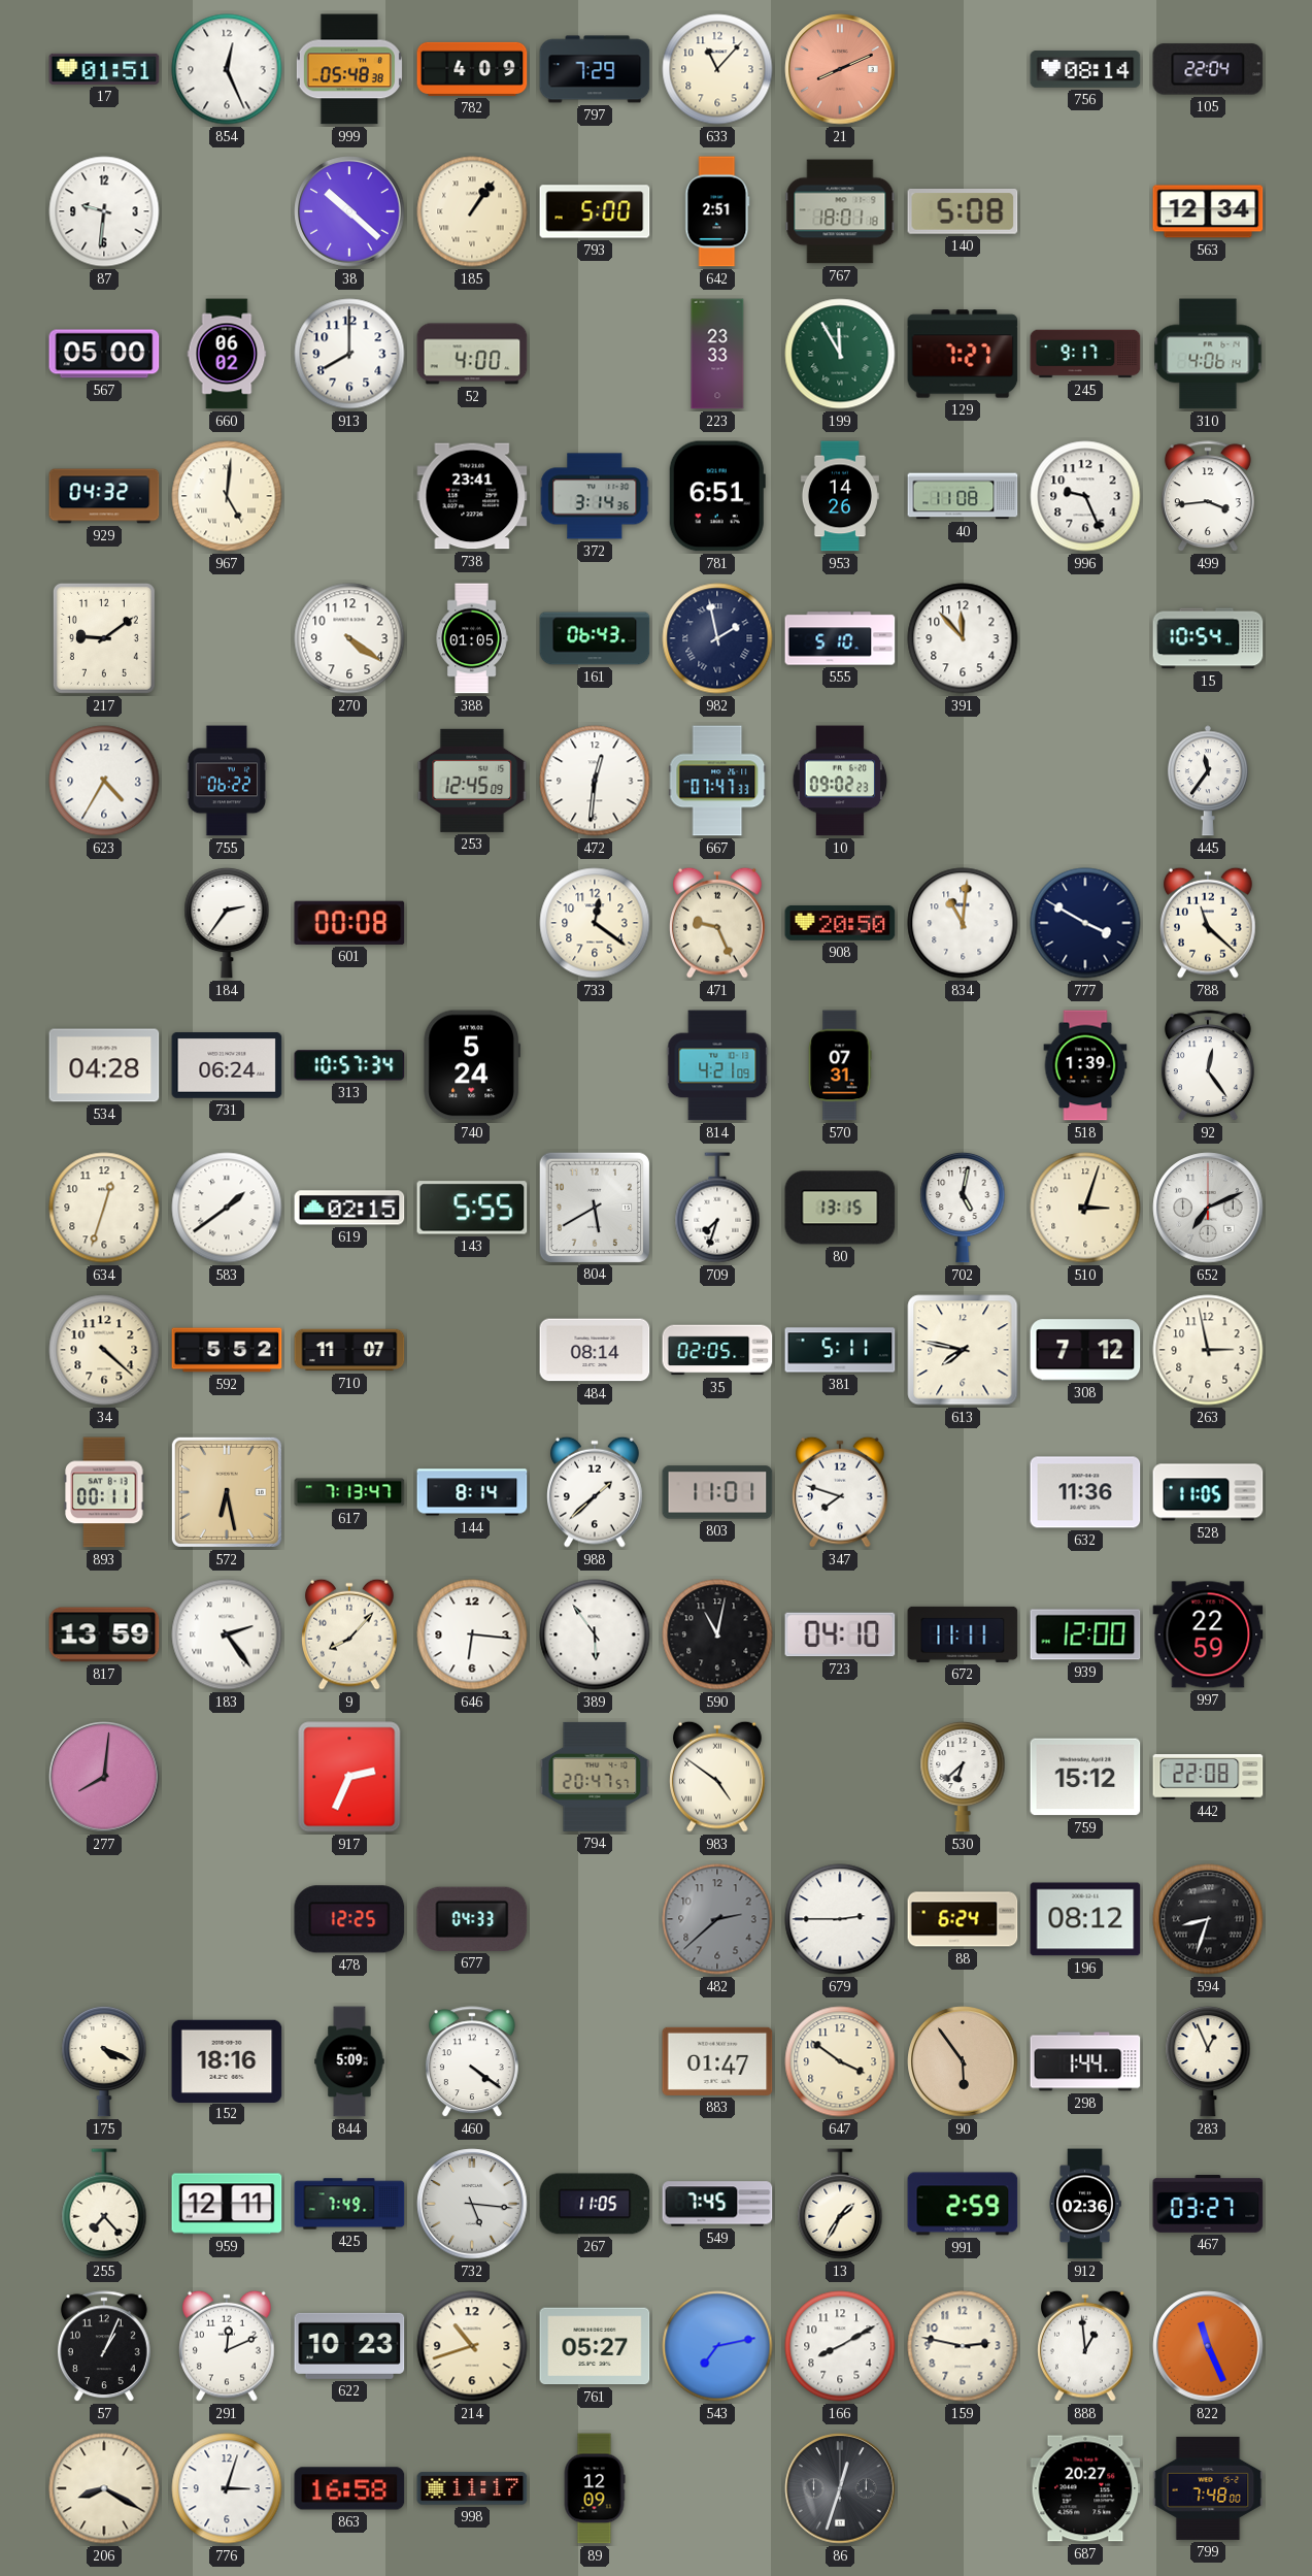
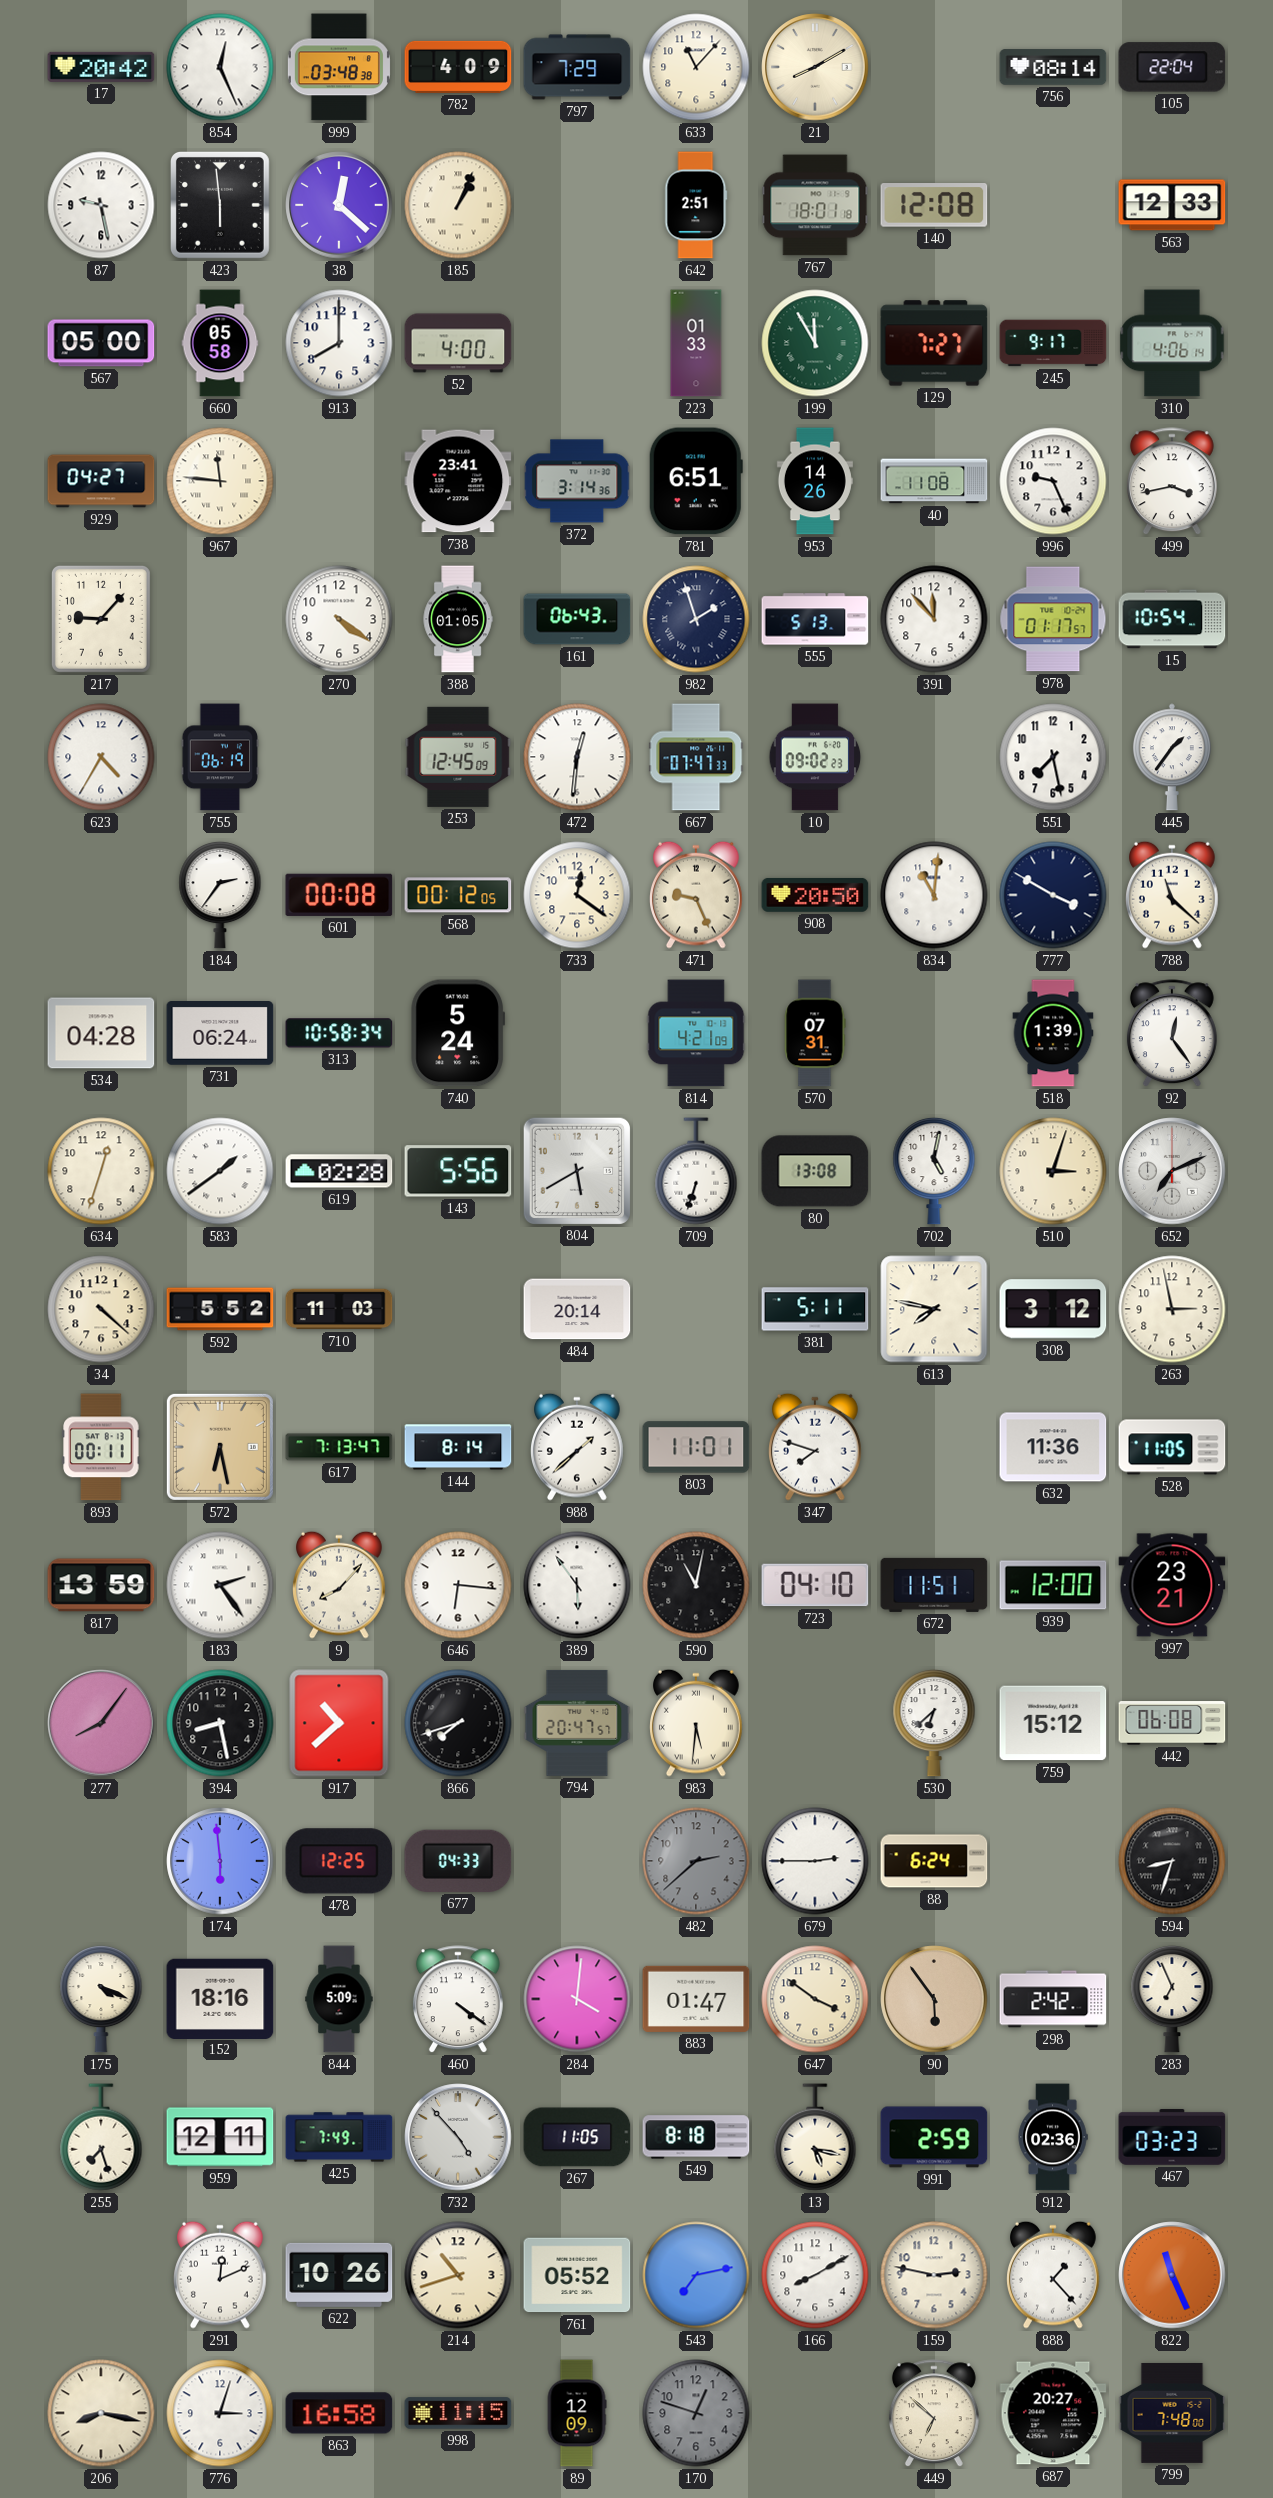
17: 01:51 -> 20:42 (101, 67)
999: 05:48 -> 03:48 (339, 67)
21: 8:11 -> 8:10 (815, 67)
21 dial: salmon -> cream (815, 67)
87: 9:31 -> 9:28 (101, 205)
423: none -> 5:59 (220, 205)
38: 10:22 -> 12:22 (339, 205)
185: 1:06 -> 1:04 (458, 205)
793: 5:00 -> none (595, 211)
140: 5:08 -> 12:08 (934, 205)
563: 12:34 -> 12:33 (1172, 205)
660: 06:02 -> 05:58 (220, 343)
223: 23:33 -> 01:33 (696, 343)
929: 04:32 -> 04:27 (101, 481)
967: 5:01 -> 11:46 (220, 481)
499: 3:44 -> 3:43 (1172, 482)
217: 9:09 -> 9:07 (101, 619)
982: 1:58 -> 1:57 (696, 619)
555: 5:10 -> 5:13 (815, 619)
978: none -> 01:17 (1053, 619)
755: 06:22 -> 06:19 (220, 757)
551: none -> 7:28 (1053, 757)
445: 11:36 -> 1:36 (1172, 757)
568: none -> 00:12 (458, 895)
313: 10:57 -> 10:58 (339, 1033)
619: 02:15 -> 02:28 (339, 1171)
143: 5:55 -> 5:56 (458, 1171)
709: 7:33 -> 6:33 (696, 1171)
80: 13:15 -> 13:08 (815, 1171)
710: 11:07 -> 11:03 (339, 1309)
484: 08:14 -> 20:14 (577, 1309)
35: 02:05 -> none (717, 1350)
308: 7:12 -> 3:12 (1053, 1309)
672: 11:11 -> 11:51 (934, 1585)
997: 22:59 -> 23:21 (1172, 1585)
277: 8:01 -> 8:06 (101, 1723)
394: none -> 8:28 (220, 1723)
917: 2:34 -> 10:38 (339, 1723)
866: none -> 7:42 (458, 1723)
983: 4:51 -> 5:31 (697, 1723)
442: 22:08 -> 06:08 (1172, 1723)
174: none -> 5:59 (220, 1861)
196: 08:12 -> none (1085, 1919)
284: none -> 4:01 (577, 1999)
298: 1:44 -> 2:42 (1053, 1999)
283: 12:56 -> 6:56 (1172, 1999)
255: 7:23 -> 7:27 (101, 2137)
732: 5:16 -> 4:53 (458, 2137)
549: 7:45 -> 8:18 (696, 2137)
13: 1:35 -> 5:17 (815, 2137)
467: 03:27 -> 03:23 (1172, 2137)
57: 1:04 -> none (104, 2347)
622: 10:23 -> 10:26 (339, 2275)
761: 05:27 -> 05:52 (577, 2275)
888: 12:59 -> 1:23 (1054, 2275)
206: 8:20 -> 8:17 (101, 2413)
998: 11:17 -> 11:15 (458, 2413)
170: none -> 12:48 (696, 2413)
86: 12:33 -> none (840, 2488)
449: none -> 6:52 (934, 2414)
